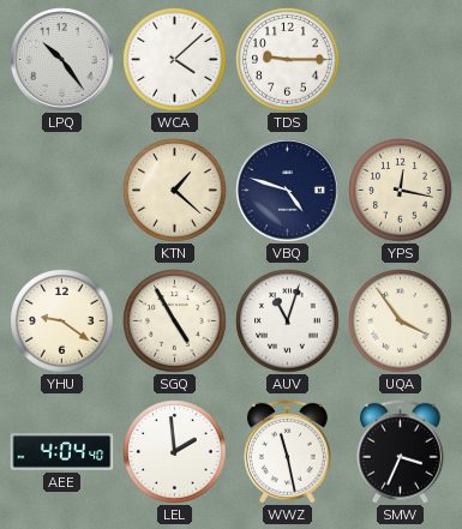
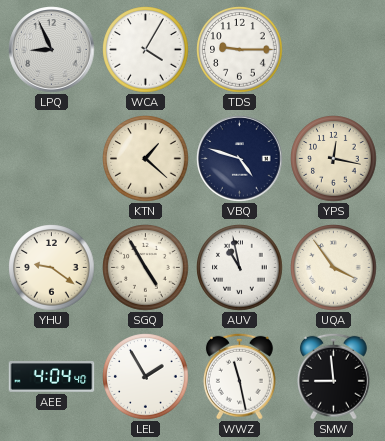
LPQ: 10:24 -> 8:56 (52, 50)
WCA: 4:08 -> 4:05 (146, 50)
AUV: 11:03 -> 10:58 (240, 268)
LEL: 1:59 -> 1:55 (146, 377)
SMW: 3:34 -> 8:59 (333, 376)
